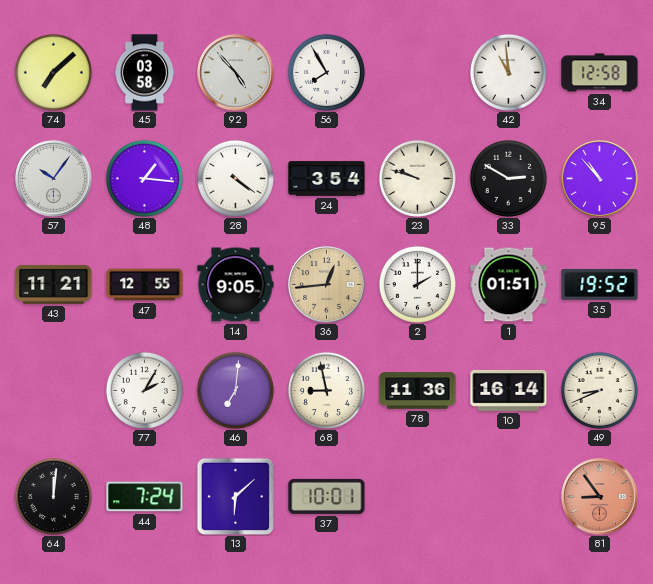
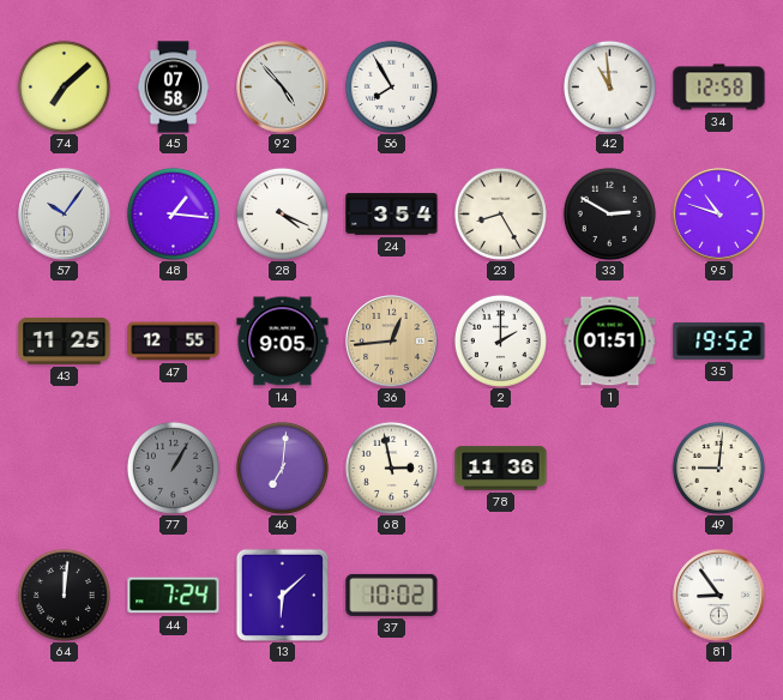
45: 03:58 -> 07:58 (174, 87)
28: 4:21 -> 4:19 (282, 213)
23: 9:48 -> 8:25 (500, 213)
95: 10:53 -> 10:48 (719, 215)
43: 11:21 -> 11:25 (65, 340)
77: 2:05 -> 1:05 (173, 467)
77 dial: white -> grey (173, 467)
68: 8:58 -> 2:58 (391, 467)
10: 16:14 -> none (509, 390)
49: 8:41 -> 9:01 (718, 467)
37: 10:01 -> 10:02 (392, 595)
81 dial: salmon -> white (719, 596)
